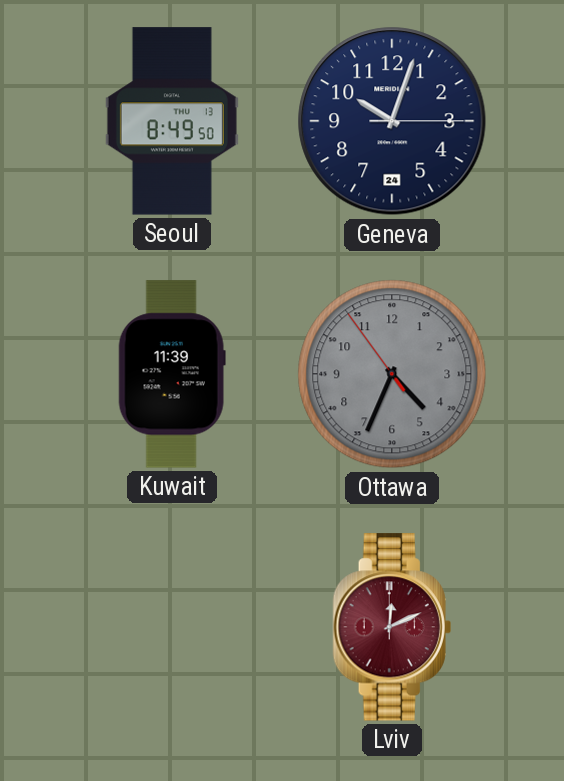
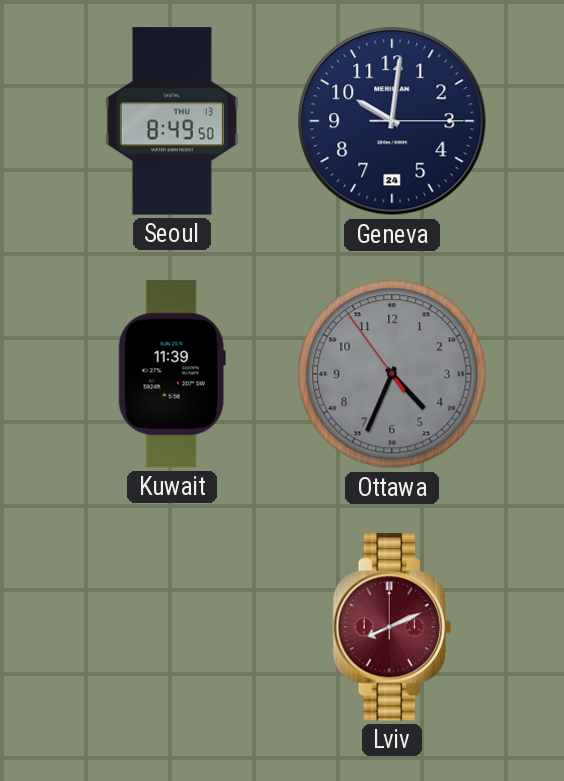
Geneva: 10:03 -> 10:01 (392, 121)
Lviv: 12:11 -> 8:11 (392, 627)
